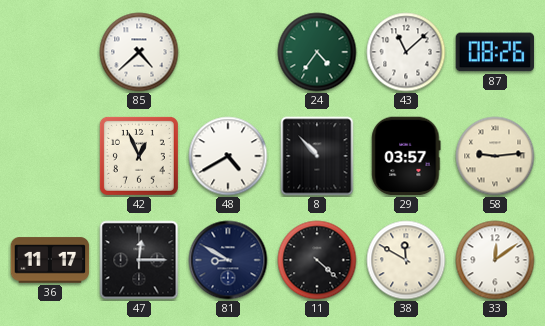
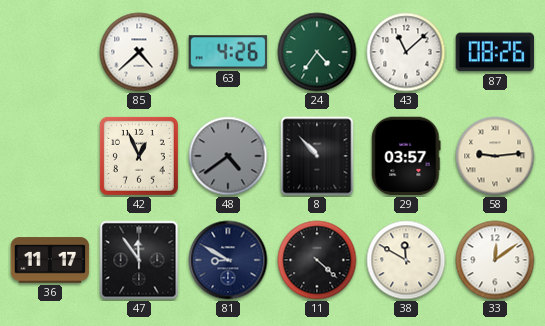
63: none -> 4:26 (228, 52)
48: 4:40 -> 4:39 (228, 156)
48 dial: white -> grey (228, 156)
47: 12:15 -> 11:54 (139, 260)
